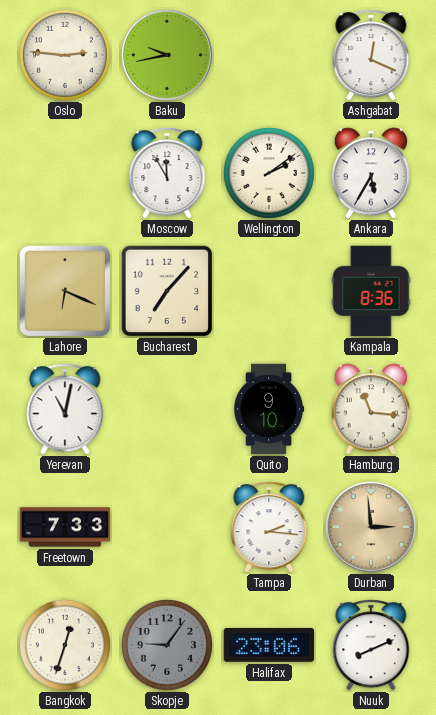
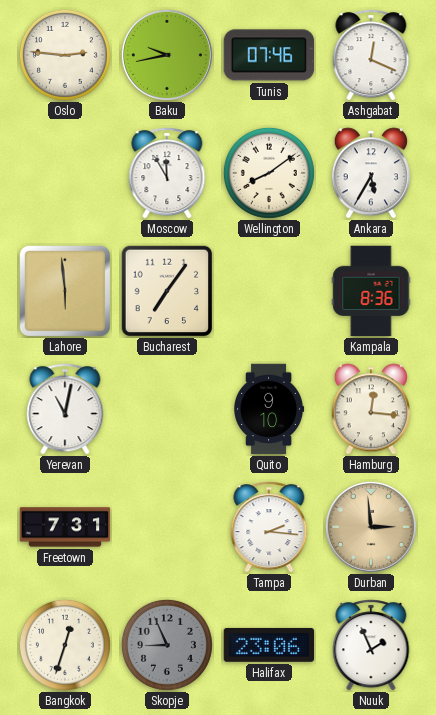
Tunis: none -> 07:46 (269, 55)
Wellington: 2:09 -> 8:09 (269, 173)
Lahore: 6:19 -> 5:59 (64, 290)
Bucharest: 7:07 -> 7:06 (167, 291)
Hamburg: 11:16 -> 12:16 (371, 409)
Freetown: 7:33 -> 7:31 (65, 527)
Skopje: 9:06 -> 8:56 (167, 645)
Nuuk: 8:11 -> 1:56 (371, 645)
